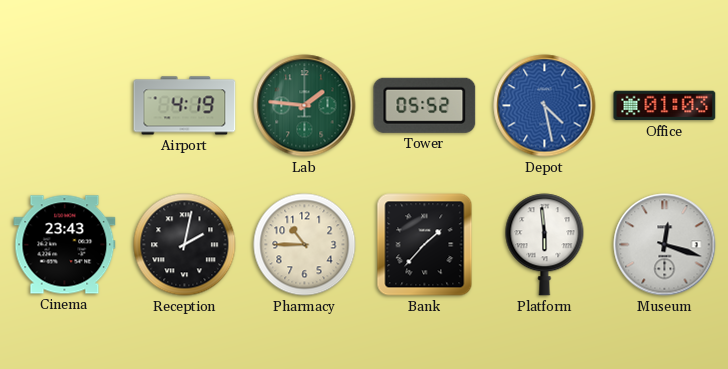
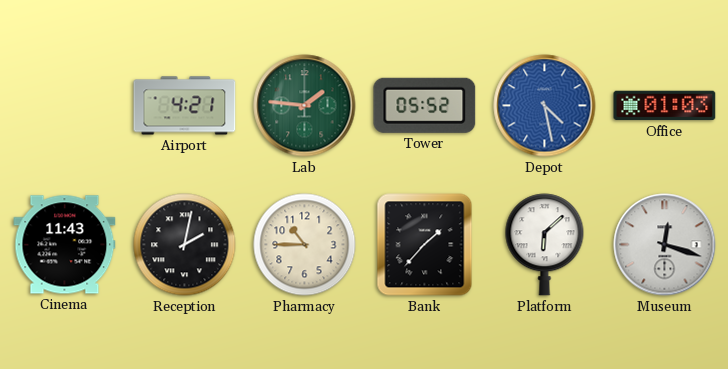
Airport: 4:19 -> 4:21 (185, 106)
Cinema: 23:43 -> 11:43 (65, 245)
Platform: 5:59 -> 6:08 (545, 245)
